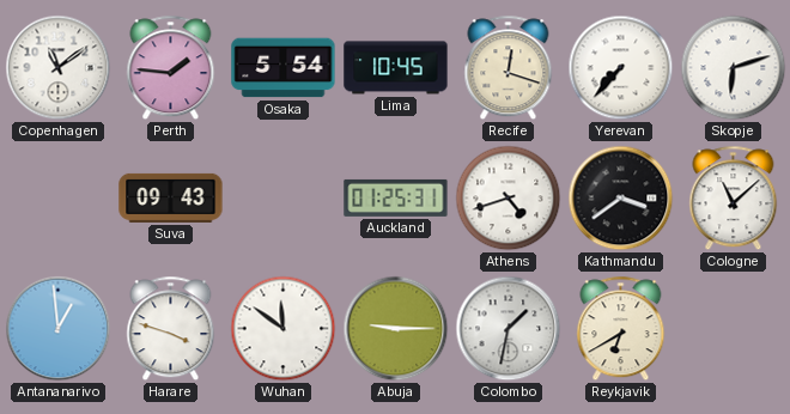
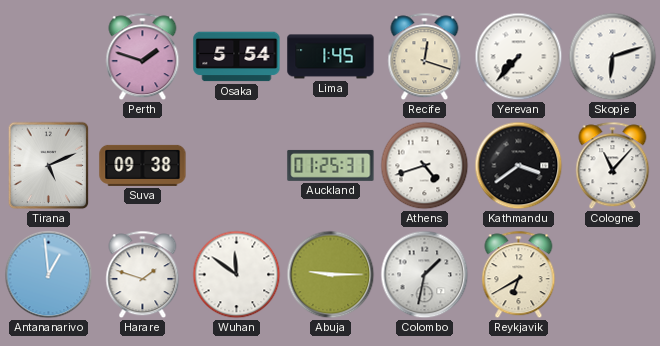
Copenhagen: 11:09 -> none (59, 68)
Perth: 1:46 -> 1:48 (143, 57)
Lima: 10:45 -> 1:45 (331, 57)
Tirana: none -> 5:11 (49, 166)
Suva: 09:43 -> 09:38 (143, 165)
Cologne: 11:08 -> 11:07 (613, 166)
Harare: 3:48 -> 1:48 (143, 275)
